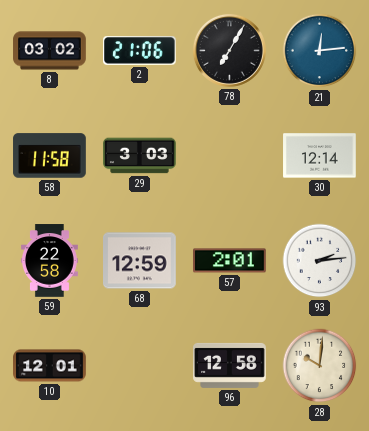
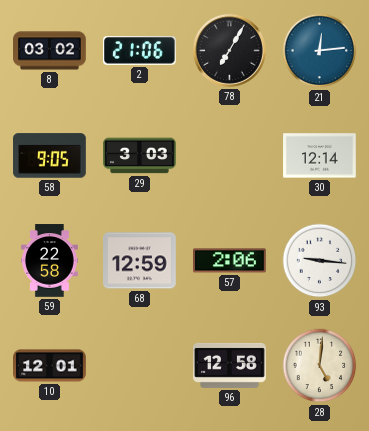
58: 11:58 -> 9:05 (50, 156)
57: 2:01 -> 2:06 (230, 261)
93: 2:14 -> 9:16 (320, 261)
28: 10:01 -> 5:01 (320, 366)
